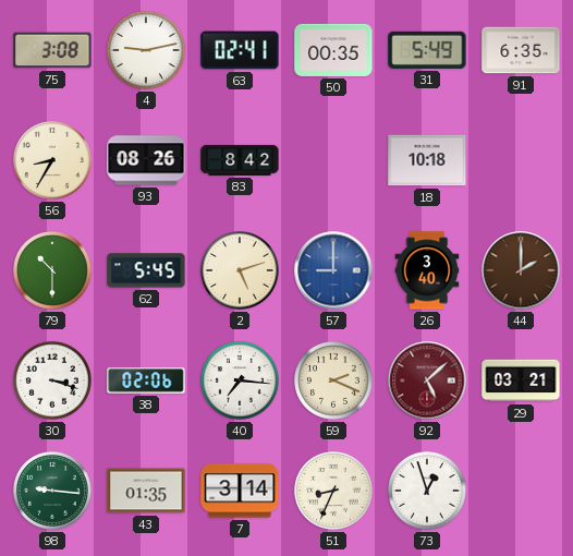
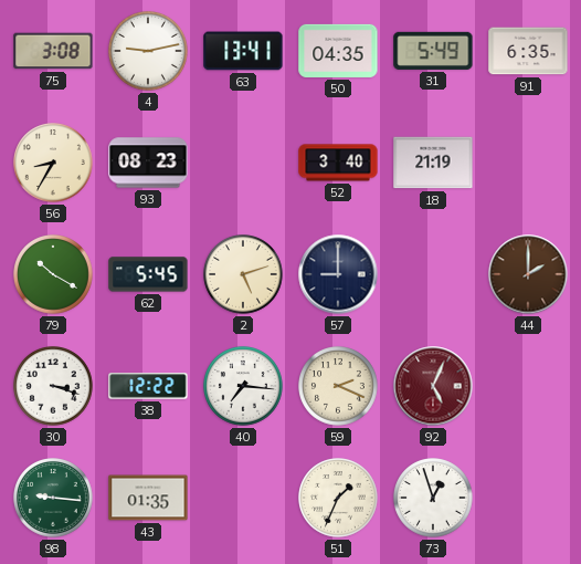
63: 02:41 -> 13:41 (243, 51)
50: 00:35 -> 04:35 (338, 51)
93: 08:26 -> 08:23 (148, 163)
83: 8:42 -> none (240, 160)
52: none -> 3:40 (338, 163)
18: 10:18 -> 21:19 (433, 163)
79: 10:30 -> 10:20 (54, 275)
57 dial: blue -> navy (338, 274)
26: 3:40 -> none (427, 270)
38: 02:06 -> 12:22 (148, 386)
92: 5:08 -> 5:04 (433, 386)
29: 03:21 -> none (521, 380)
7: 3:14 -> none (240, 491)
51: 8:34 -> 1:34 (339, 499)
